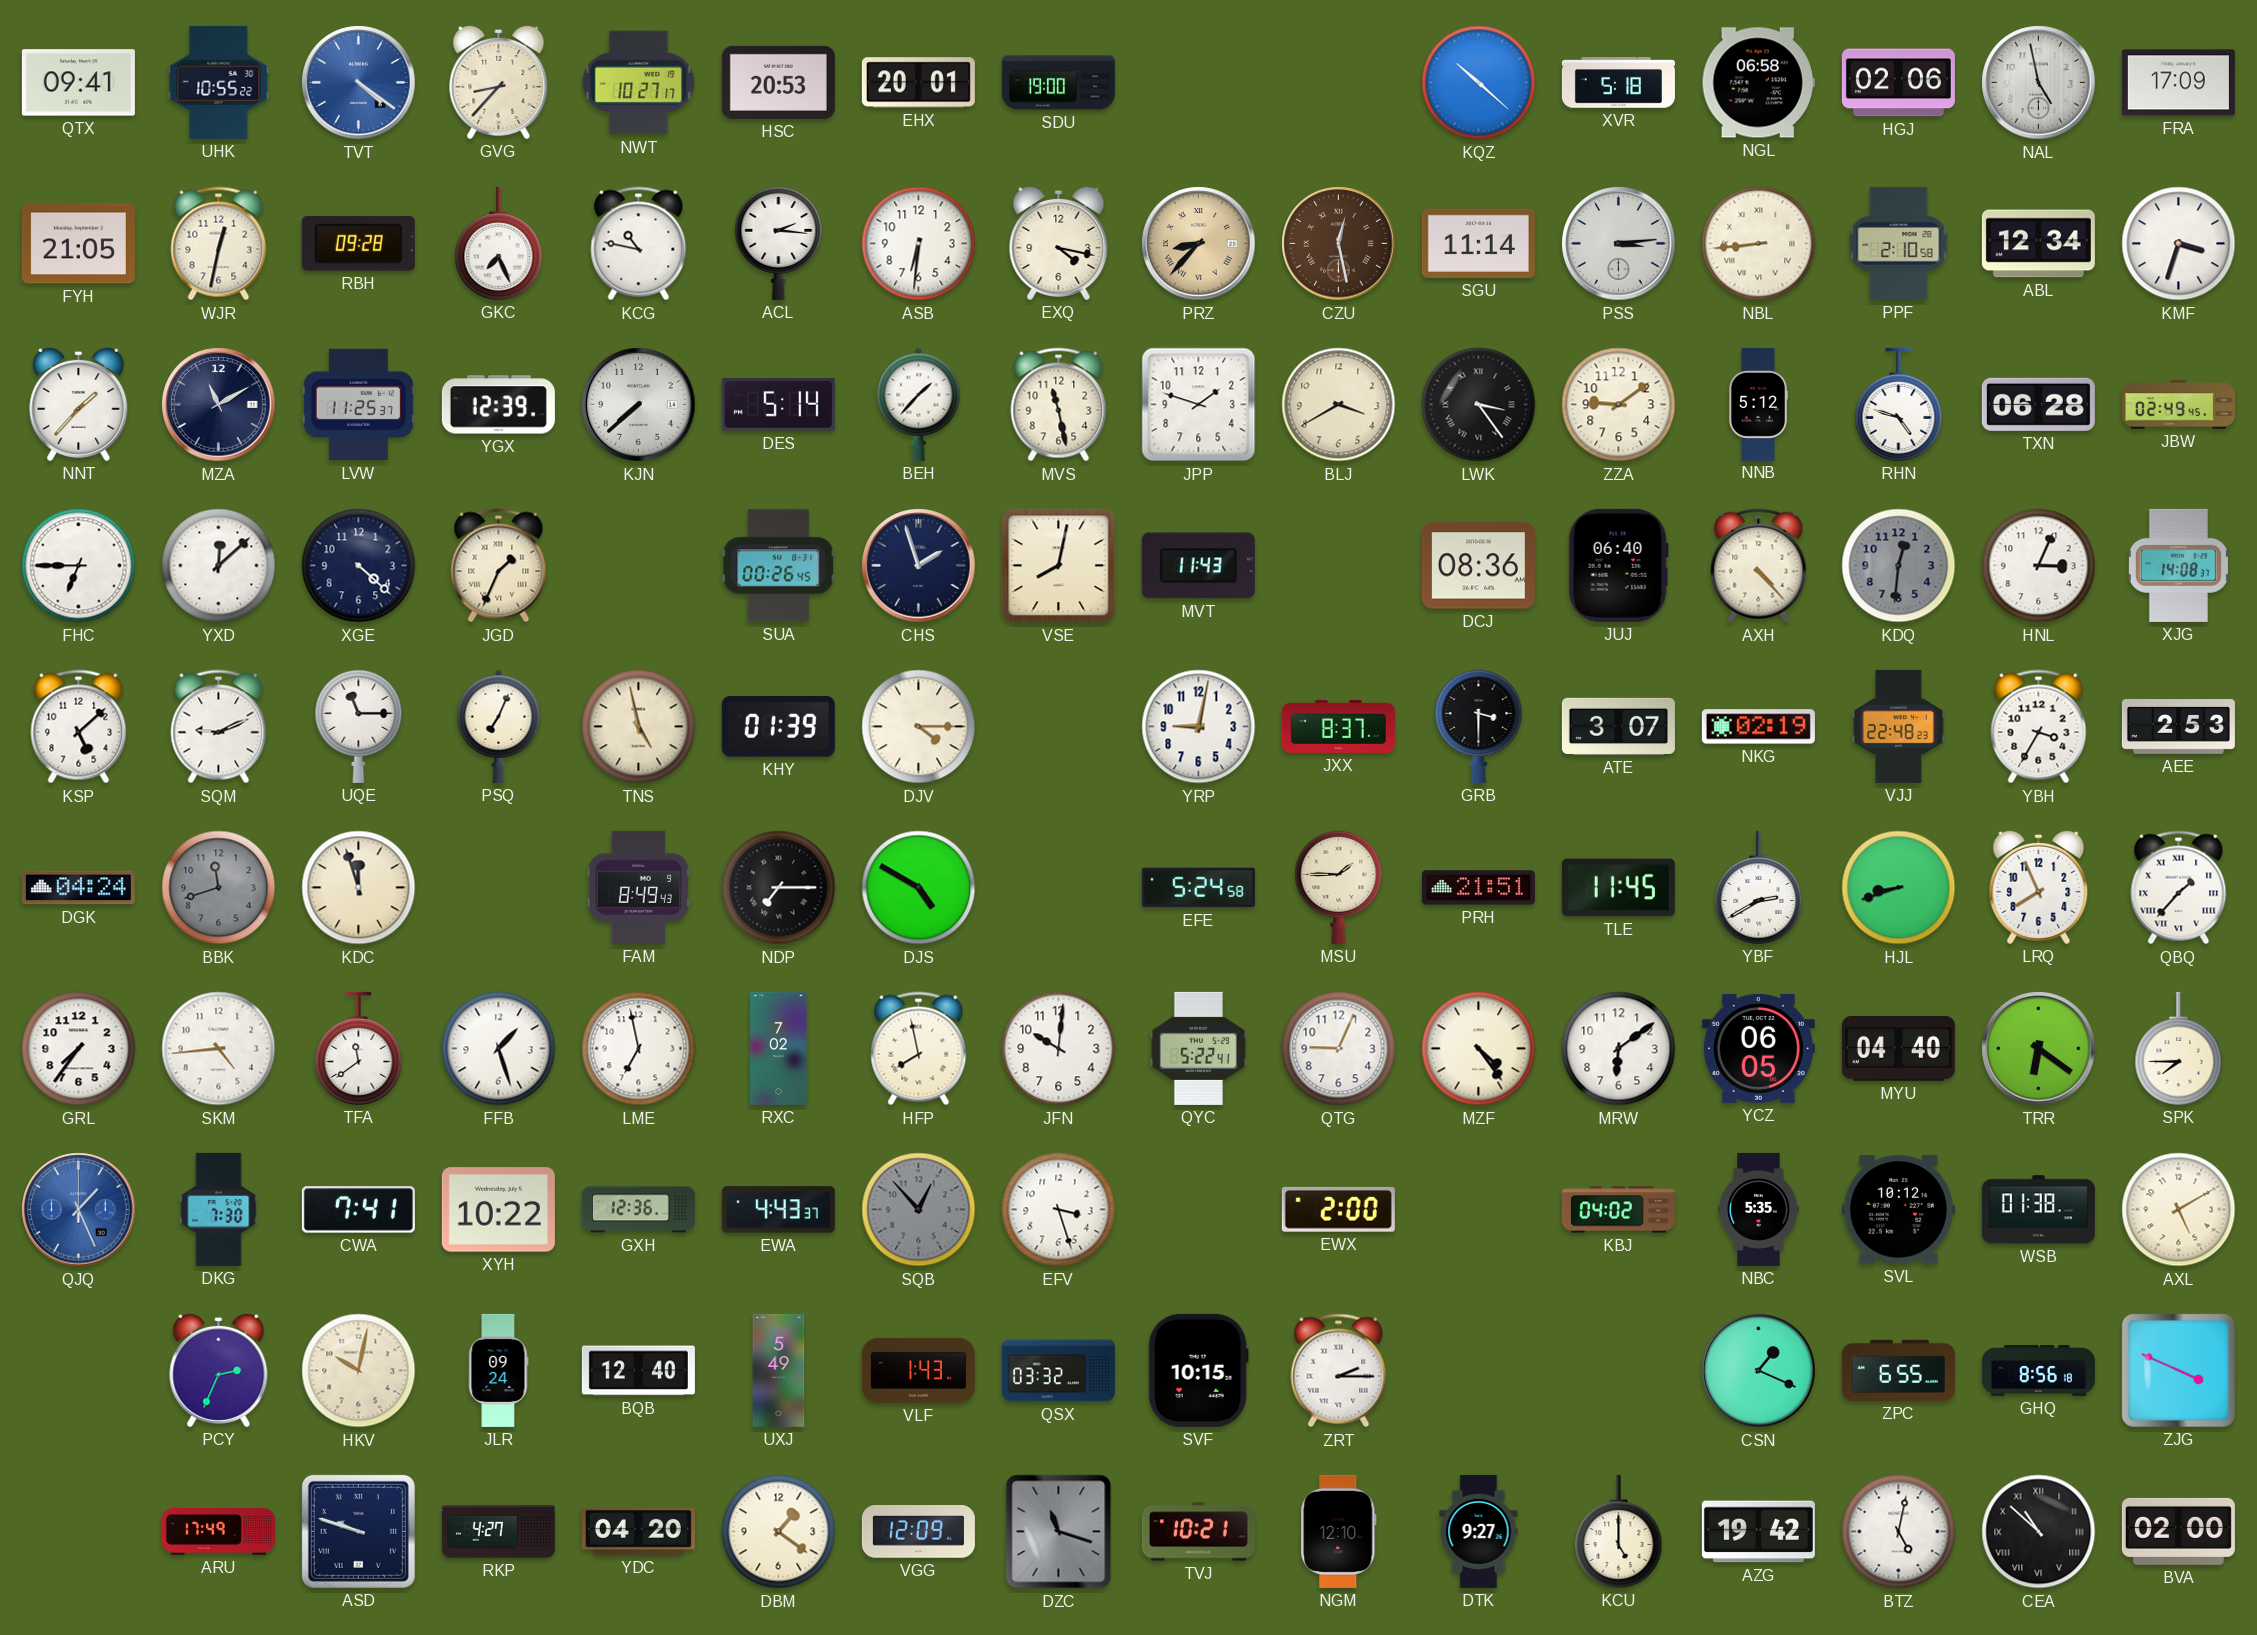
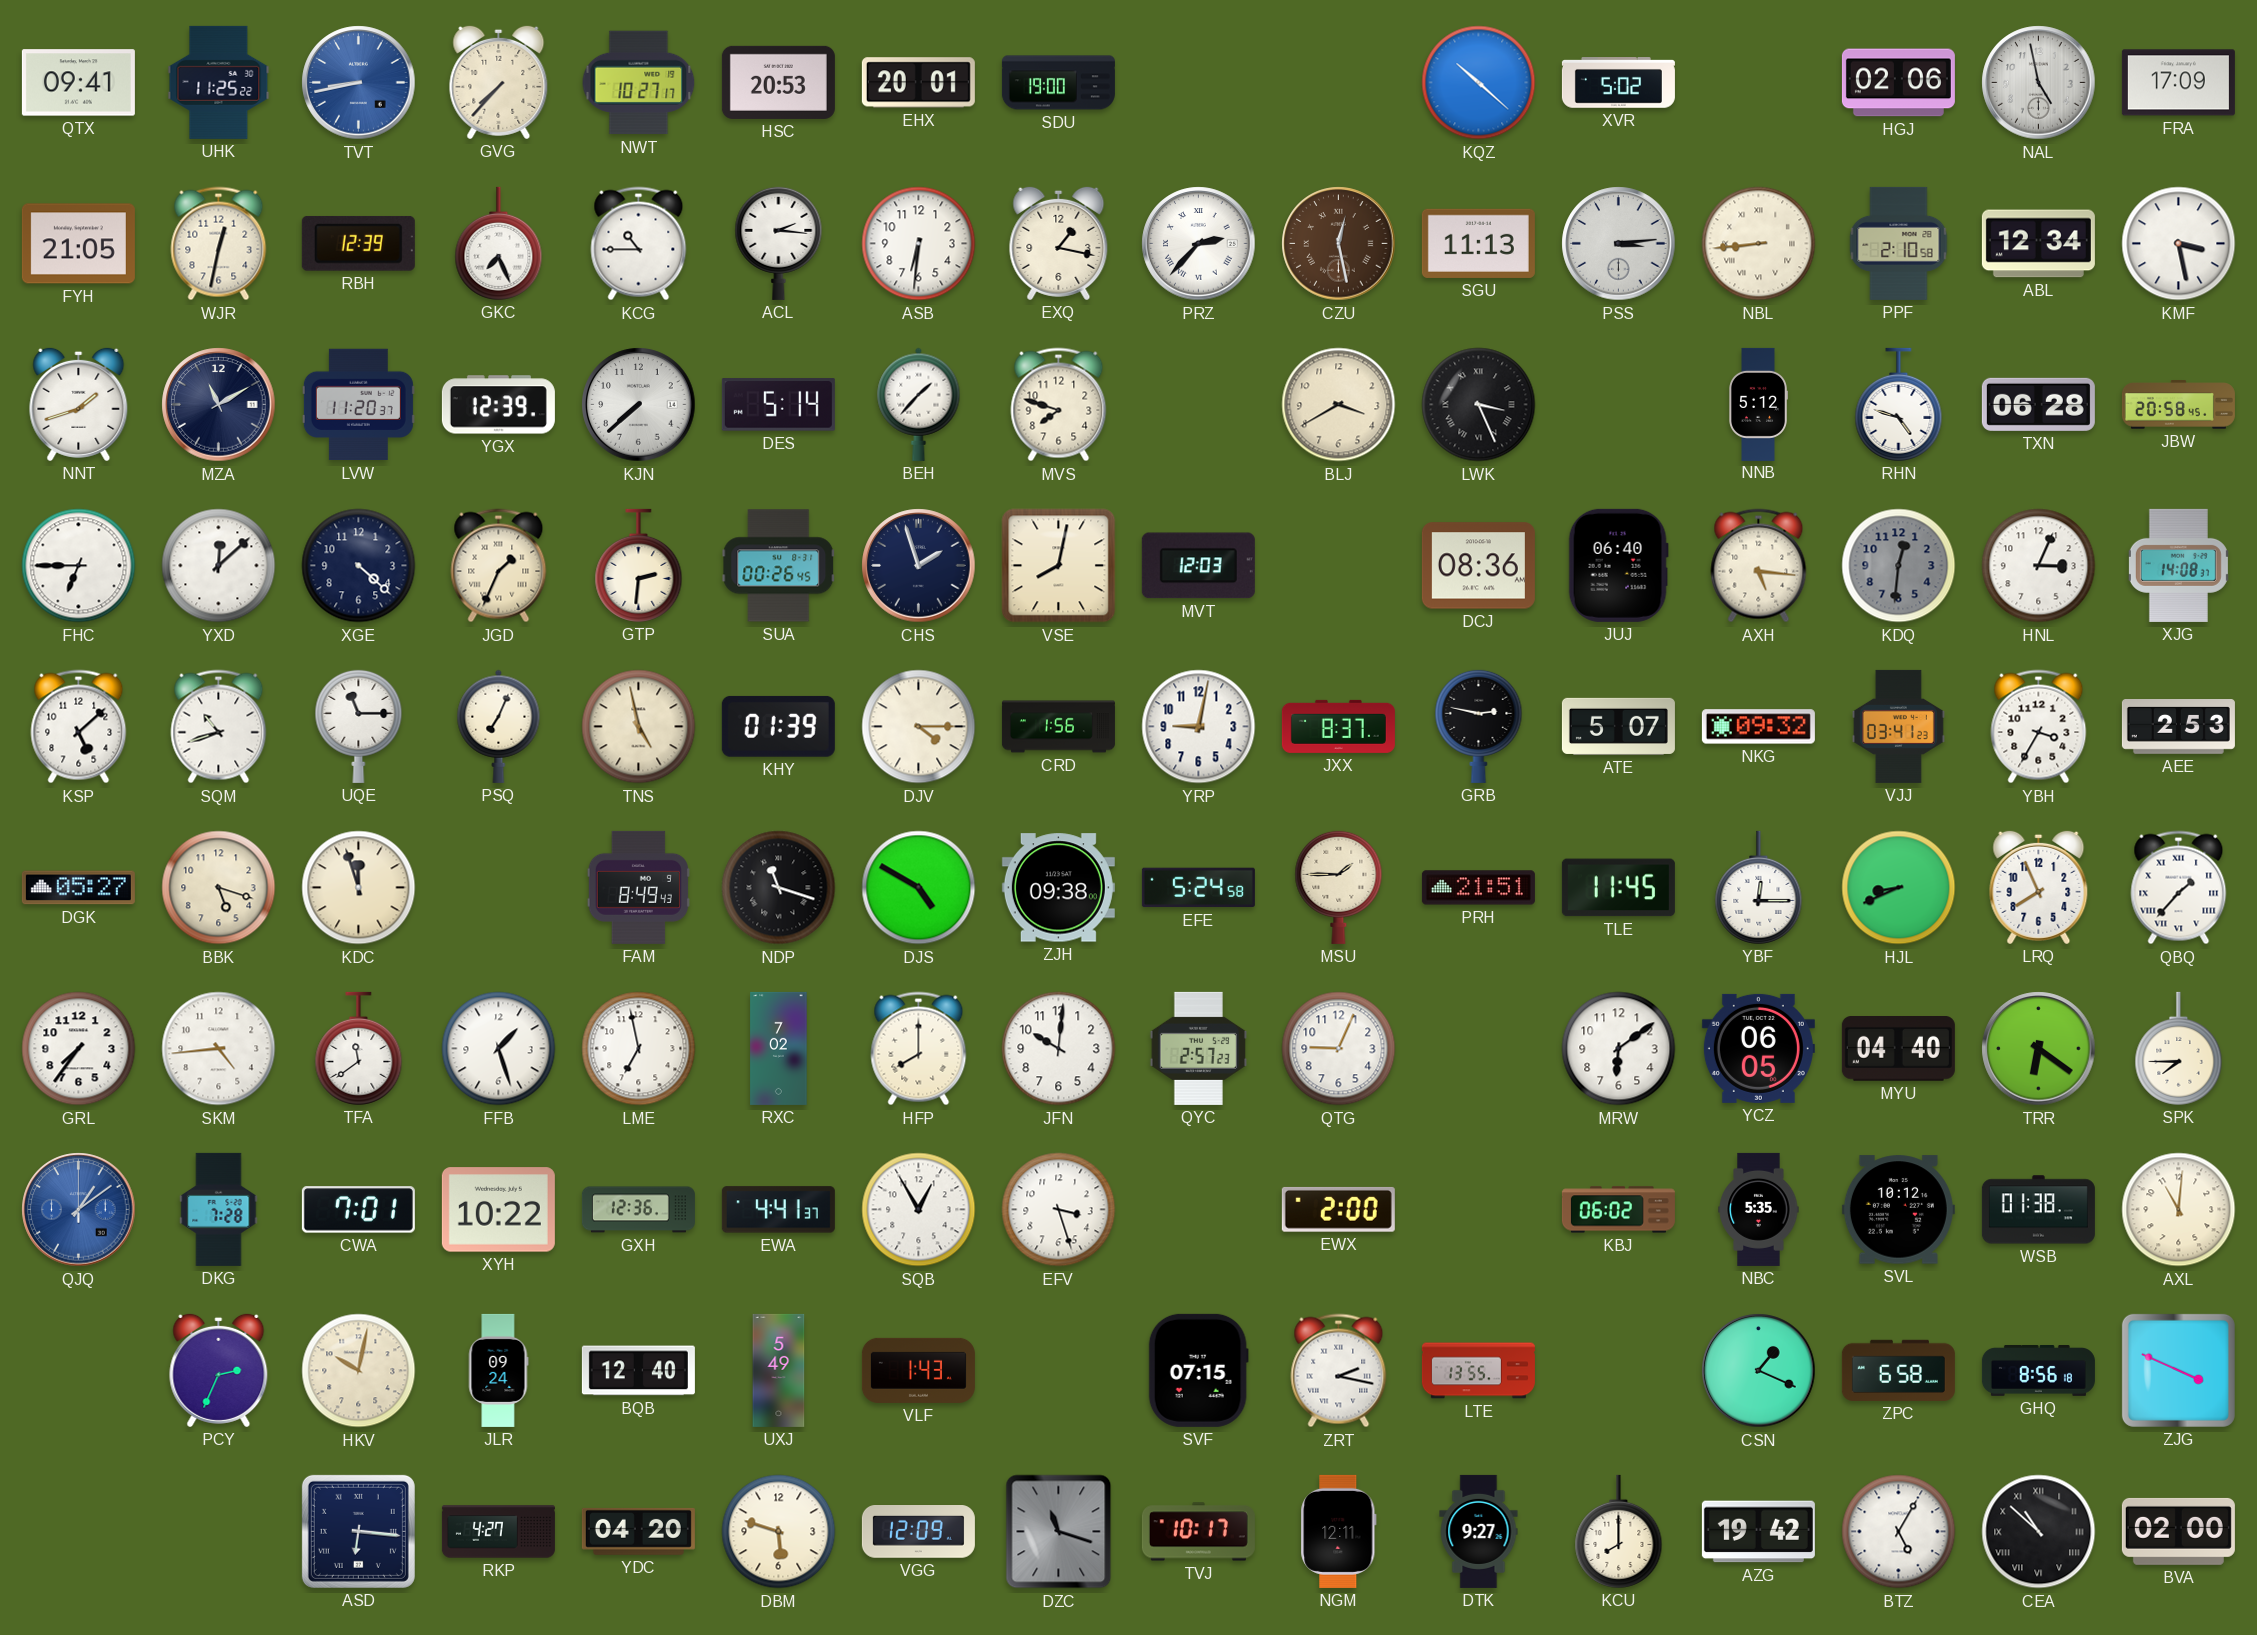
UHK: 10:55 -> 11:25 (219, 82)
TVT: 4:21 -> 8:43 (359, 83)
GVG: 8:37 -> 7:37 (499, 82)
XVR: 5:18 -> 5:02 (1618, 83)
NGL: 06:58 -> none (1758, 83)
RBH: 09:28 -> 12:39 (358, 243)
KCG: 10:47 -> 10:45 (639, 244)
EXQ: 4:17 -> 1:17 (1059, 243)
PRZ: 8:37 -> 2:37 (1199, 244)
PRZ dial: champagne -> white (1199, 244)
SGU: 11:14 -> 11:13 (1478, 243)
KMF: 3:33 -> 3:28 (2179, 244)
NNT: 1:37 -> 1:42 (79, 404)
LVW: 11:25 -> 11:20 (358, 405)
MVS: 11:28 -> 7:48 (1059, 405)
JPP: 1:48 -> none (1199, 405)
LWK: 3:24 -> 3:26 (1479, 405)
ZZA: 9:09 -> none (1619, 405)
JBW: 02:49 -> 20:58 (2178, 405)
GTP: none -> 2:31 (639, 565)
MVT: 11:43 -> 12:03 (1198, 566)
AXH: 4:23 -> 5:16 (1759, 566)
SQM: 9:11 -> 10:42 (219, 727)
CRD: none -> 1:56 (1058, 727)
GRB: 3:30 -> 2:47 (1479, 726)
ATE: 3:07 -> 5:07 (1618, 726)
NKG: 02:19 -> 09:32 (1758, 727)
VJJ: 22:48 -> 03:41 (1898, 726)
DGK: 04:24 -> 05:27 (78, 888)
BBK: 11:42 -> 5:18 (219, 888)
BBK dial: grey -> cream (219, 888)
NDP: 7:15 -> 11:18 (779, 888)
ZJH: none -> 09:38 (1058, 888)
YBF: 2:40 -> 12:15 (1759, 887)
HJL: 8:42 -> 8:41 (1899, 888)
HFP: 7:58 -> 8:00 (919, 1049)
QYC: 5:22 -> 2:57 (1198, 1048)
MZF: 4:24 -> none (1479, 1049)
QJQ: 1:26 -> 1:09 (79, 1210)
DKG: 7:30 -> 7:28 (219, 1209)
CWA: 7:41 -> 7:01 (358, 1210)
EWA: 4:43 -> 4:41 (778, 1210)
SQB: 12:53 -> 12:55 (919, 1210)
SQB dial: grey -> white (919, 1210)
KBJ: 04:02 -> 06:02 (1618, 1210)
AXL: 5:10 -> 11:01 (2179, 1210)
QSX: 03:32 -> none (1058, 1371)
SVF: 10:15 -> 07:15 (1198, 1370)
ZRT: 2:15 -> 2:17 (1339, 1371)
LTE: none -> 13:55 (1478, 1371)
ZPC: 6:55 -> 6:58 (1898, 1370)
ARU: 17:49 -> none (218, 1532)
ASD: 9:48 -> 6:16 (358, 1531)
DBM: 1:21 -> 5:48 (779, 1532)
TVJ: 10:21 -> 10:17 (1198, 1532)
NGM: 12:10 -> 12:11 (1339, 1531)
KCU: 5:00 -> 8:00 (1619, 1531)
BTZ: 5:02 -> 5:05 (1899, 1532)
